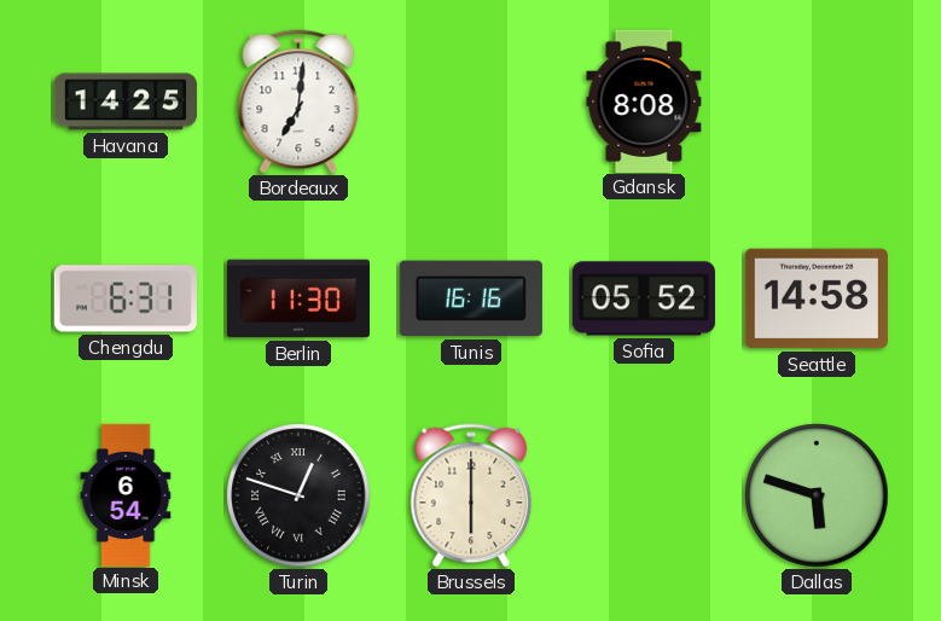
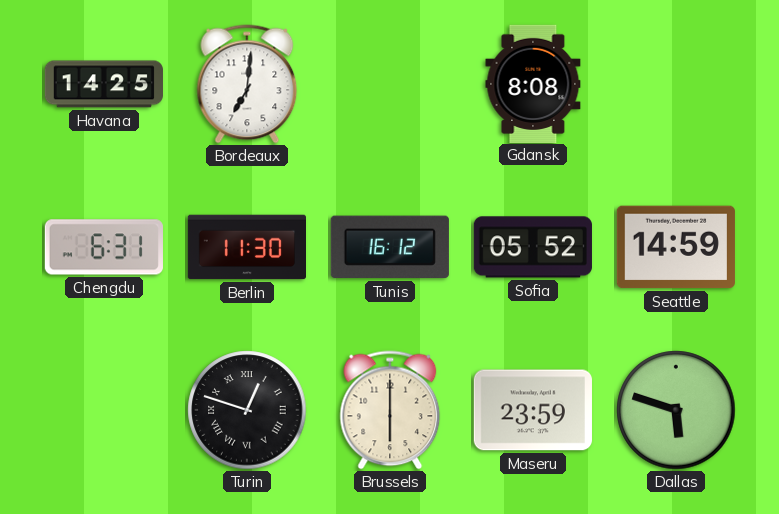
Tunis: 16:16 -> 16:12 (390, 247)
Seattle: 14:58 -> 14:59 (676, 247)
Minsk: 6:54 -> none (126, 494)
Maseru: none -> 23:59 (533, 410)
